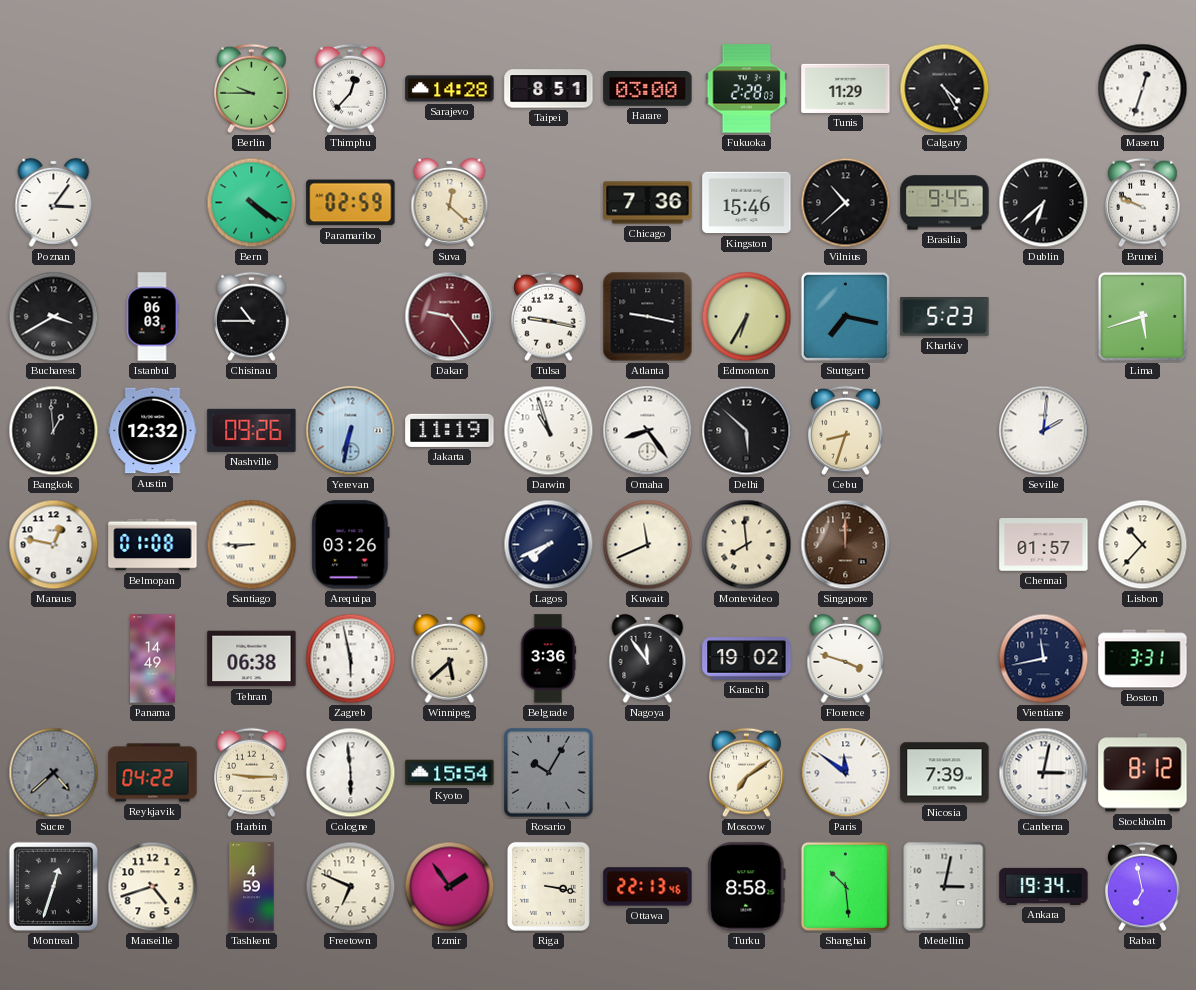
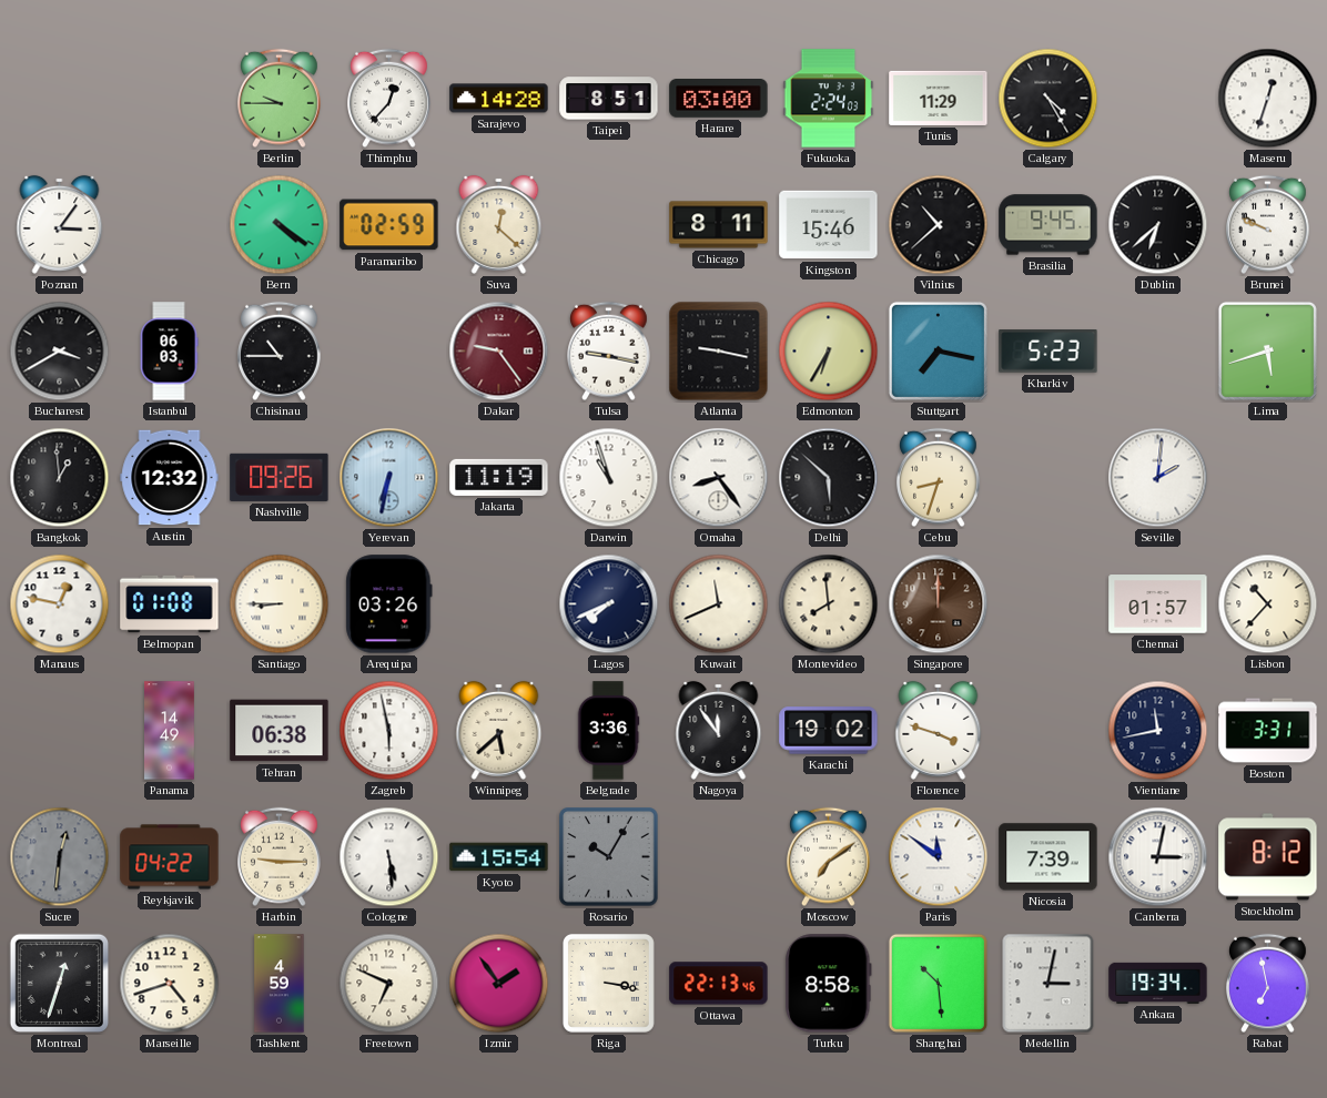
Fukuoka: 2:28 -> 2:24 (829, 99)
Chicago: 7:36 -> 8:11 (719, 225)
Sucre: 4:38 -> 12:31 (60, 857)
Cologne: 5:59 -> 5:29 (389, 857)
